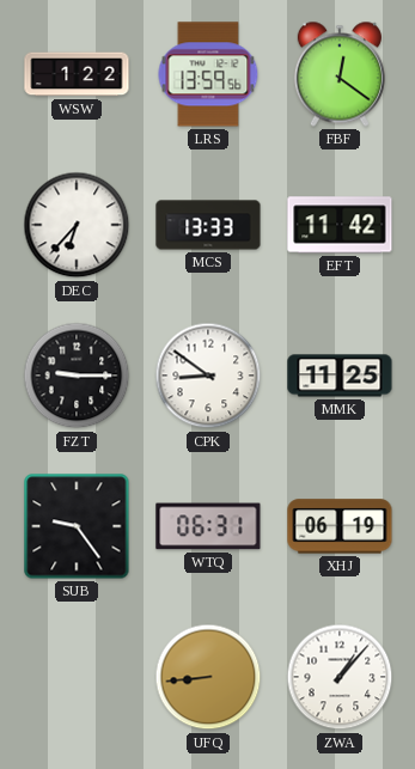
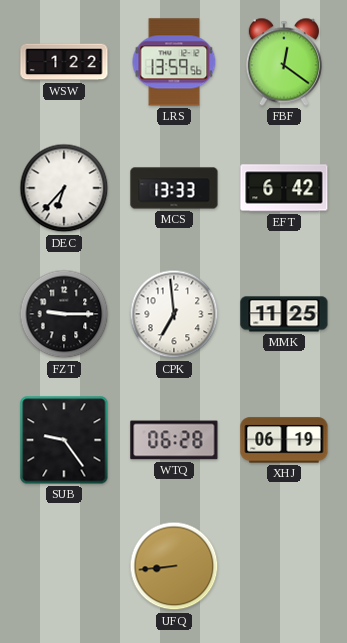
EFT: 11:42 -> 6:42 (284, 188)
CPK: 8:51 -> 6:59 (174, 314)
WTQ: 06:31 -> 06:28 (174, 440)
ZWA: 1:07 -> none (340, 677)
